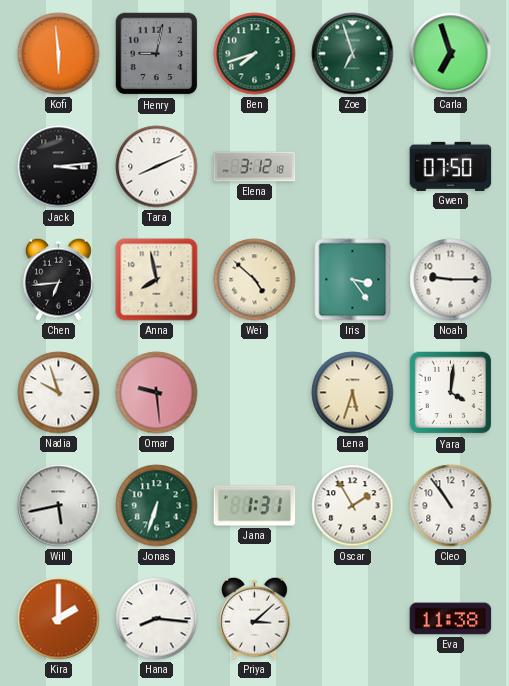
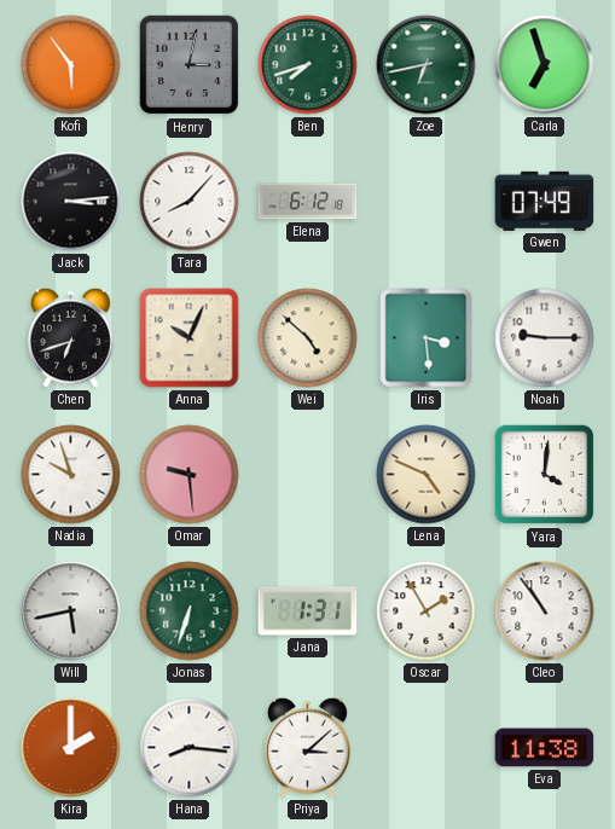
Kofi: 5:59 -> 5:54 (71, 65)
Henry: 9:02 -> 3:02 (190, 65)
Zoe: 6:57 -> 6:43 (427, 65)
Tara: 8:11 -> 8:07 (190, 202)
Elena: 3:12 -> 6:12 (308, 202)
Gwen: 07:50 -> 07:49 (545, 201)
Chen: 6:44 -> 6:42 (71, 337)
Anna: 7:58 -> 10:04 (190, 338)
Iris: 3:24 -> 3:29 (427, 338)
Lena: 5:33 -> 4:49 (427, 475)
